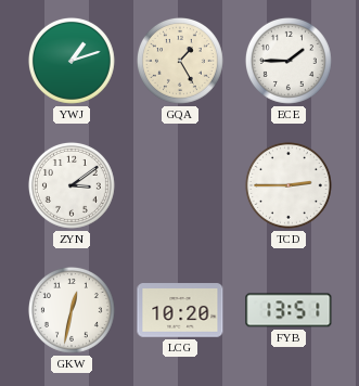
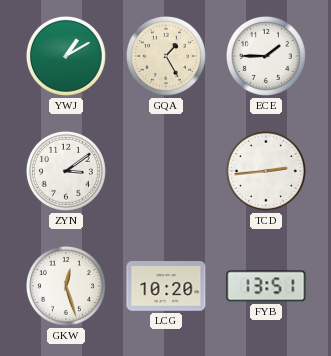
YWJ: 1:12 -> 1:10 (66, 56)
TCD: 2:45 -> 2:44 (266, 171)
GKW: 12:32 -> 12:27 (66, 286)
